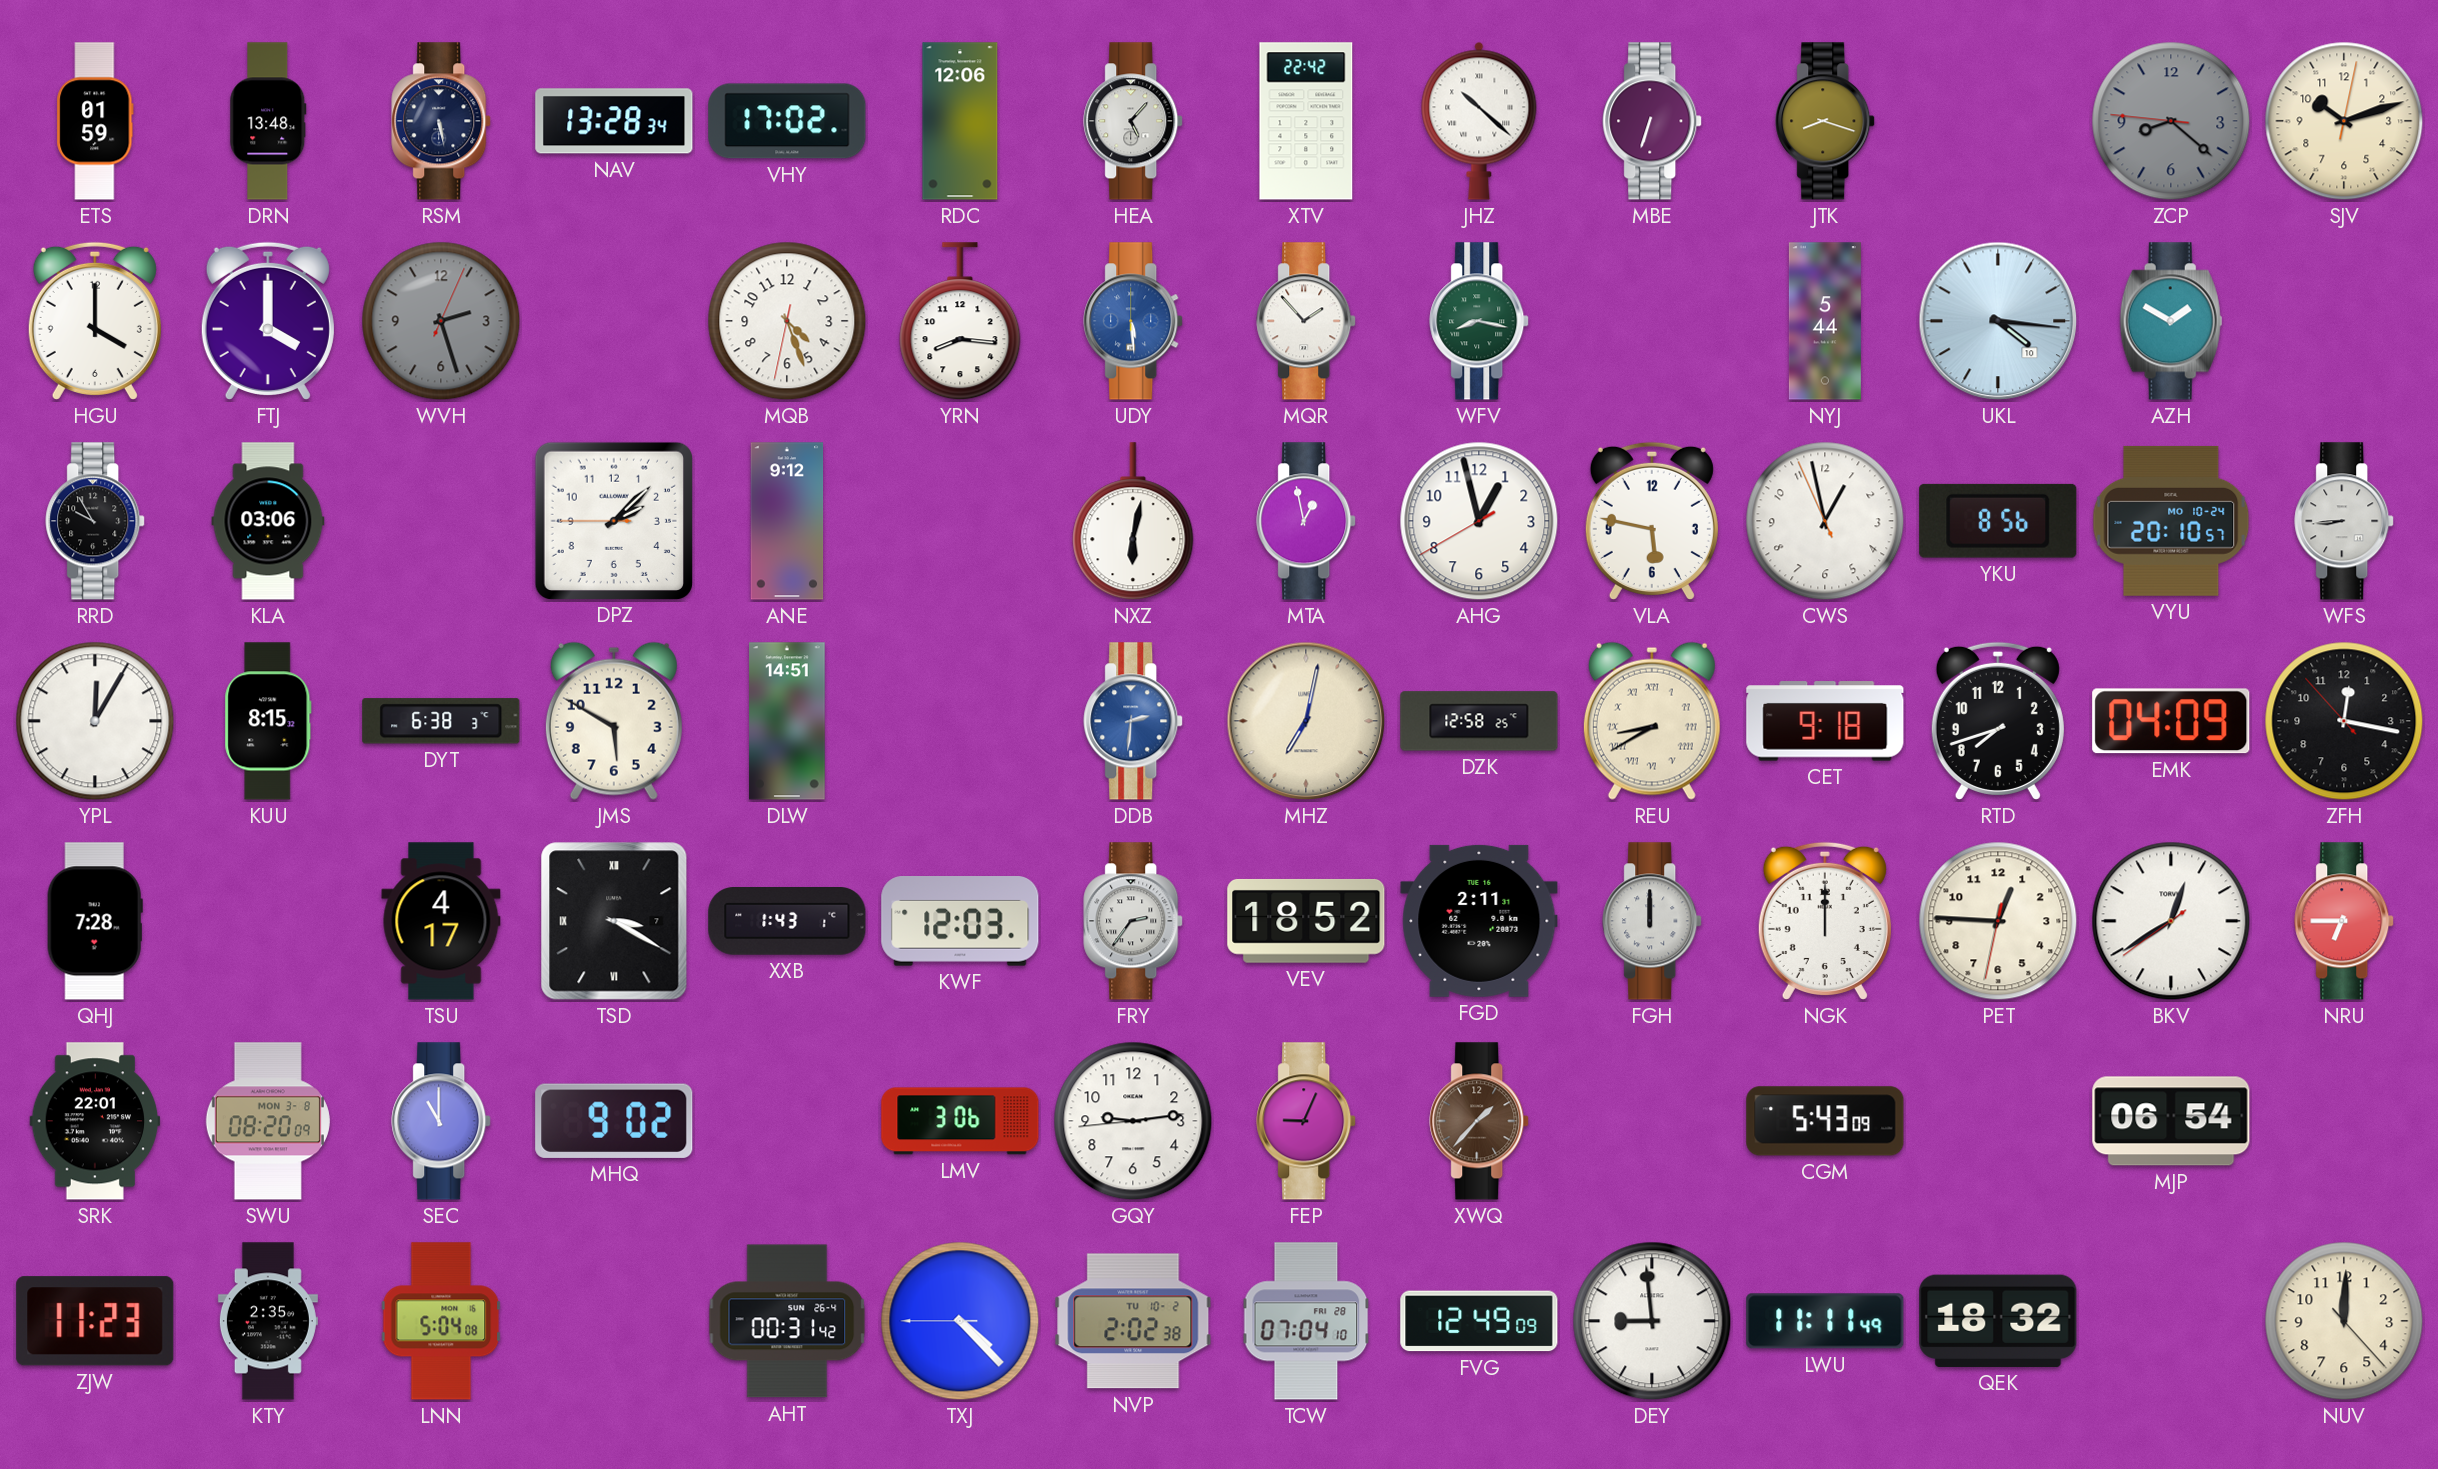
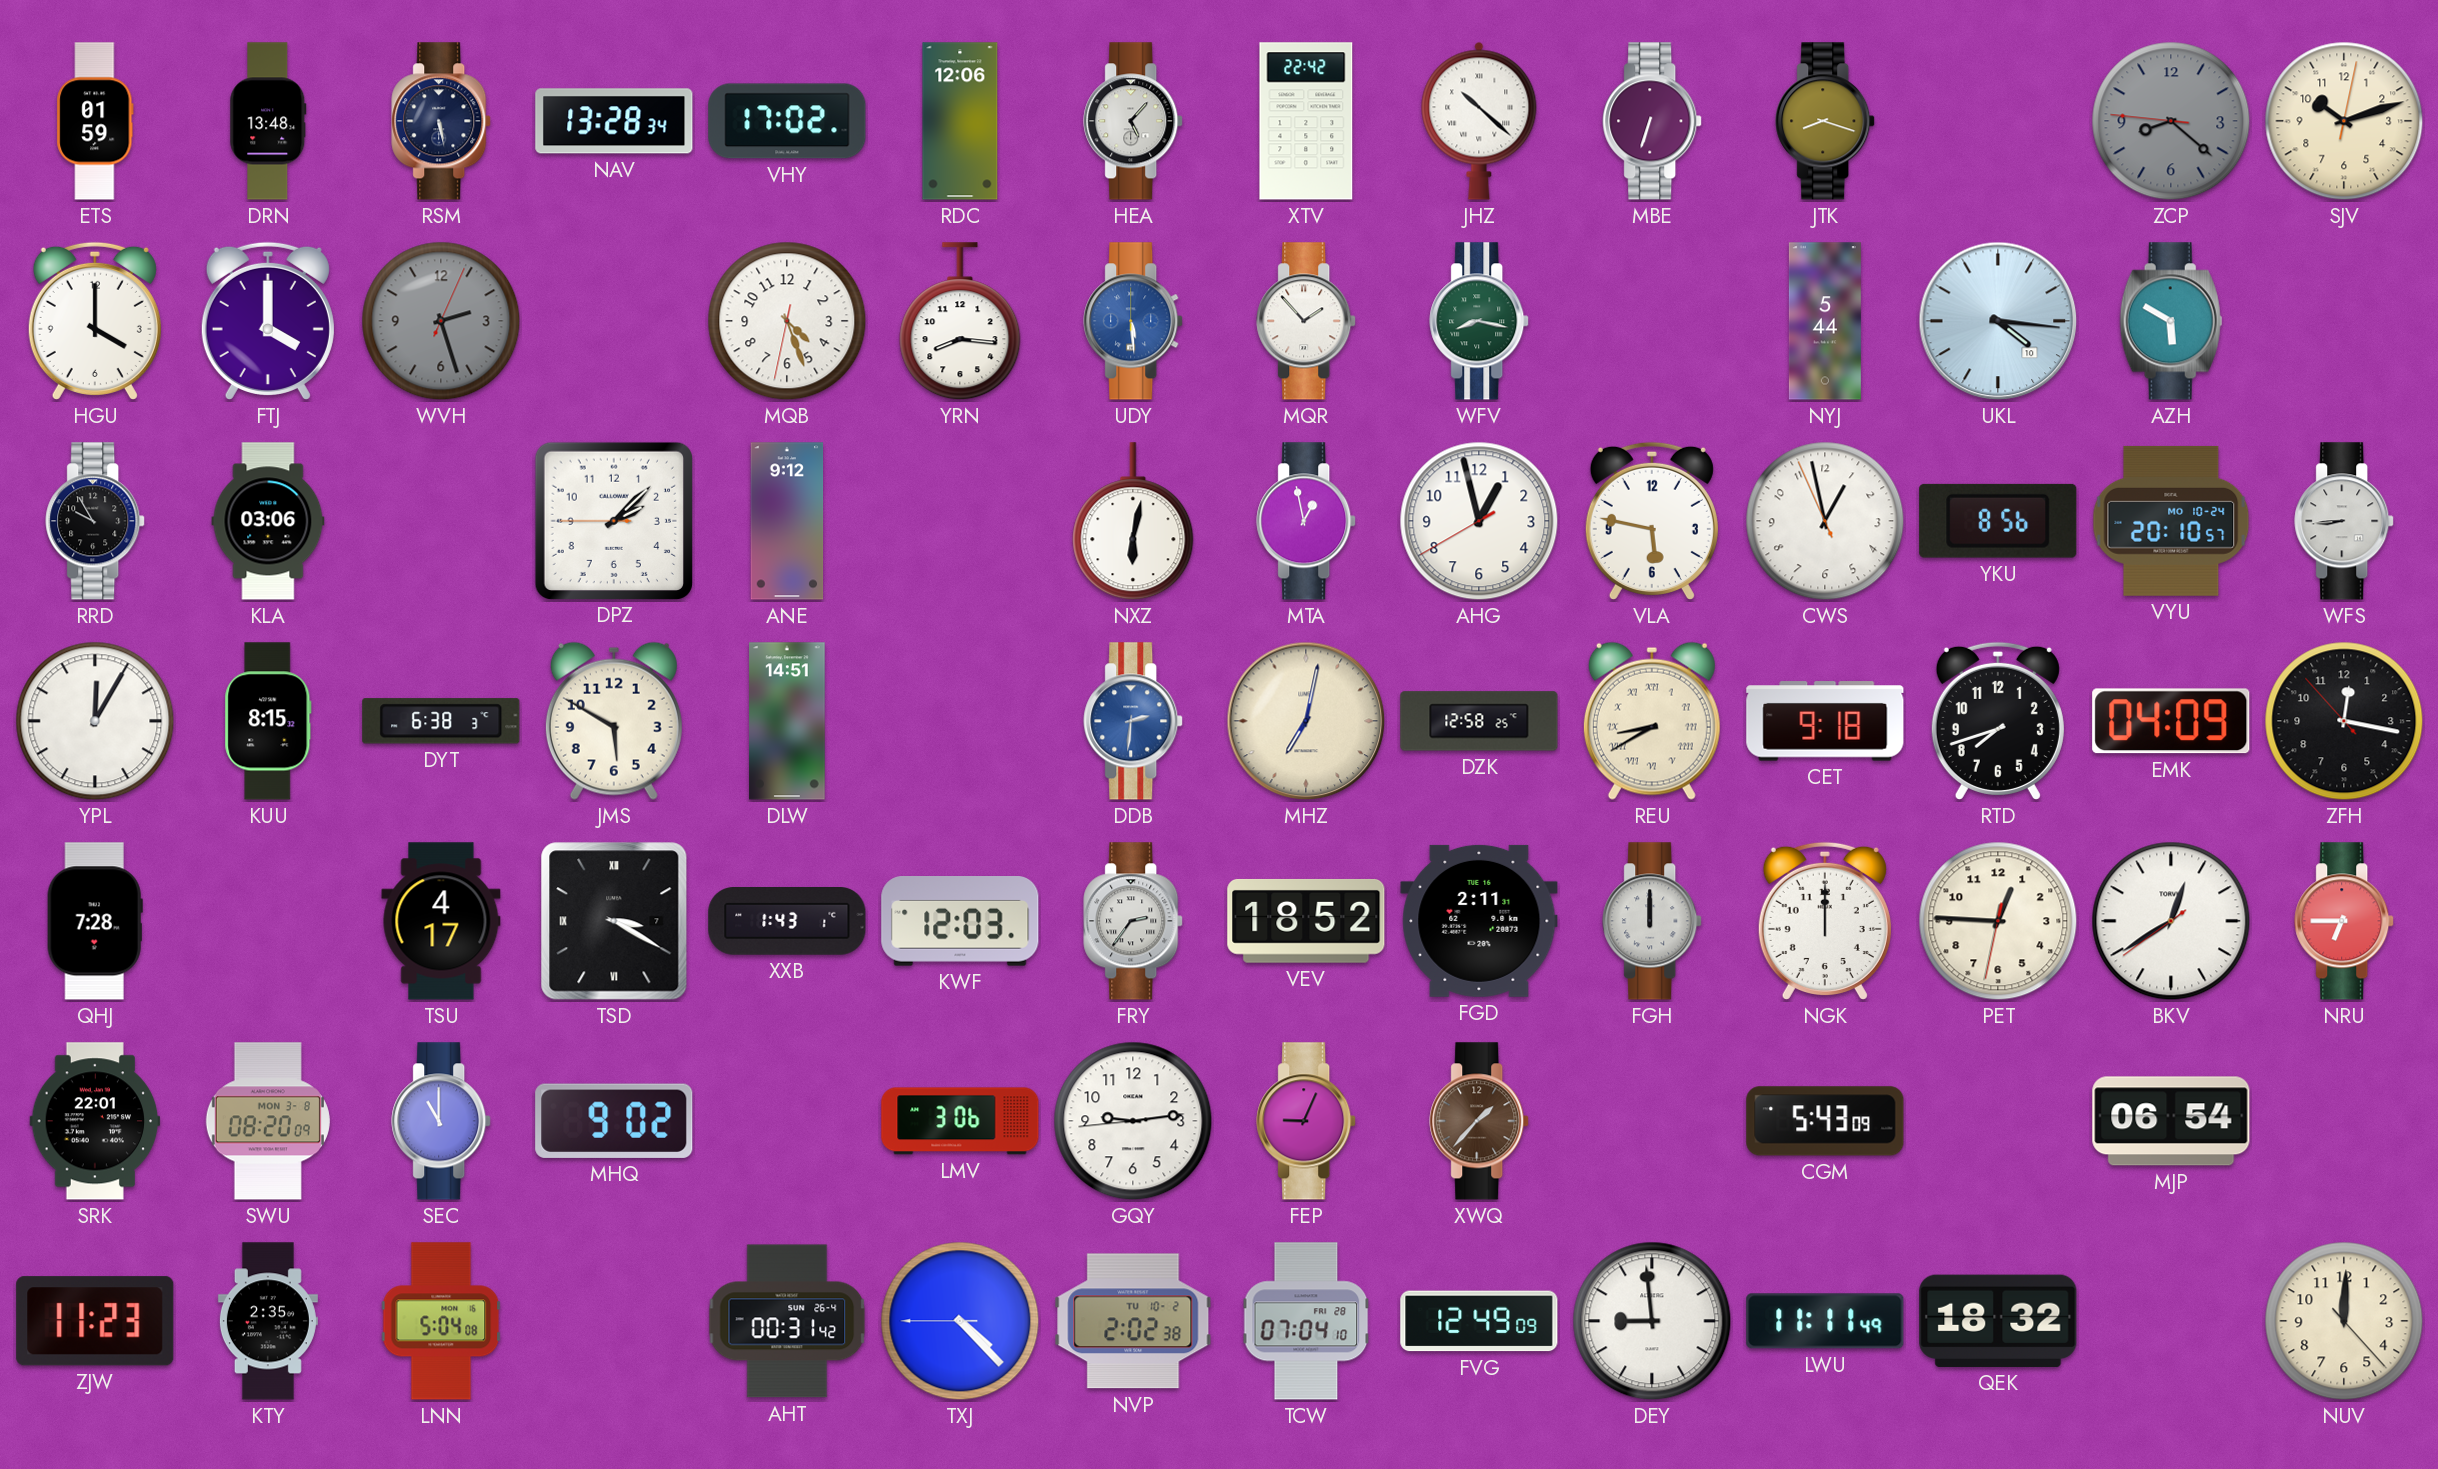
AZH: 1:50 -> 5:50 (2171, 321)
